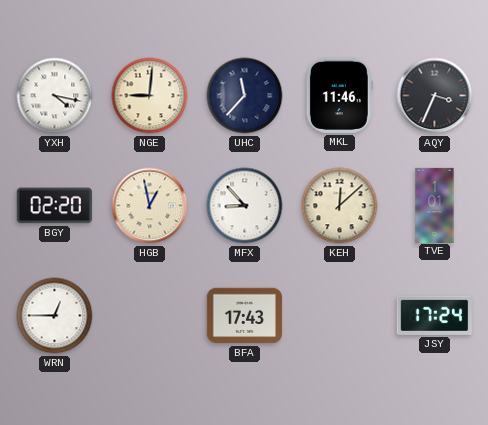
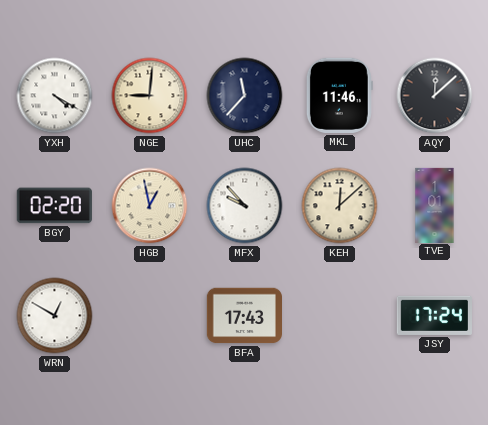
YXH: 4:17 -> 4:20 (55, 96)
AQY: 3:34 -> 12:08 (435, 96)
MFX: 8:53 -> 9:53 (245, 206)
WRN: 12:45 -> 12:50 (55, 316)
